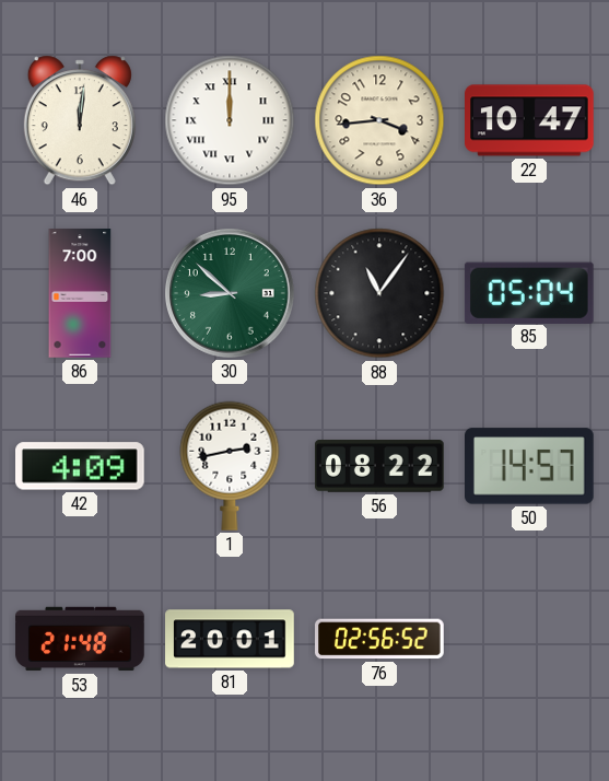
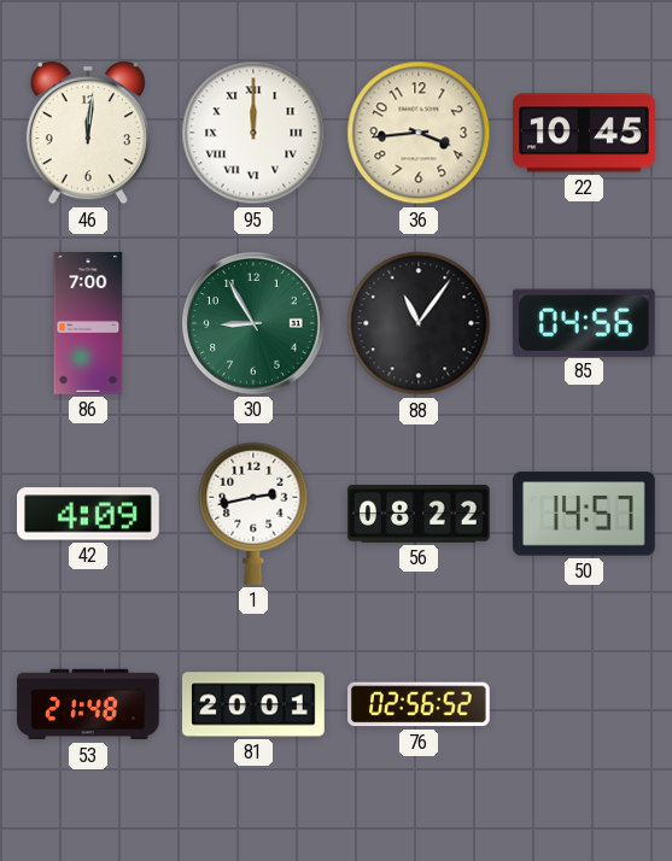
22: 10:47 -> 10:45 (585, 133)
30: 8:52 -> 8:55 (255, 324)
85: 05:04 -> 04:56 (584, 322)
